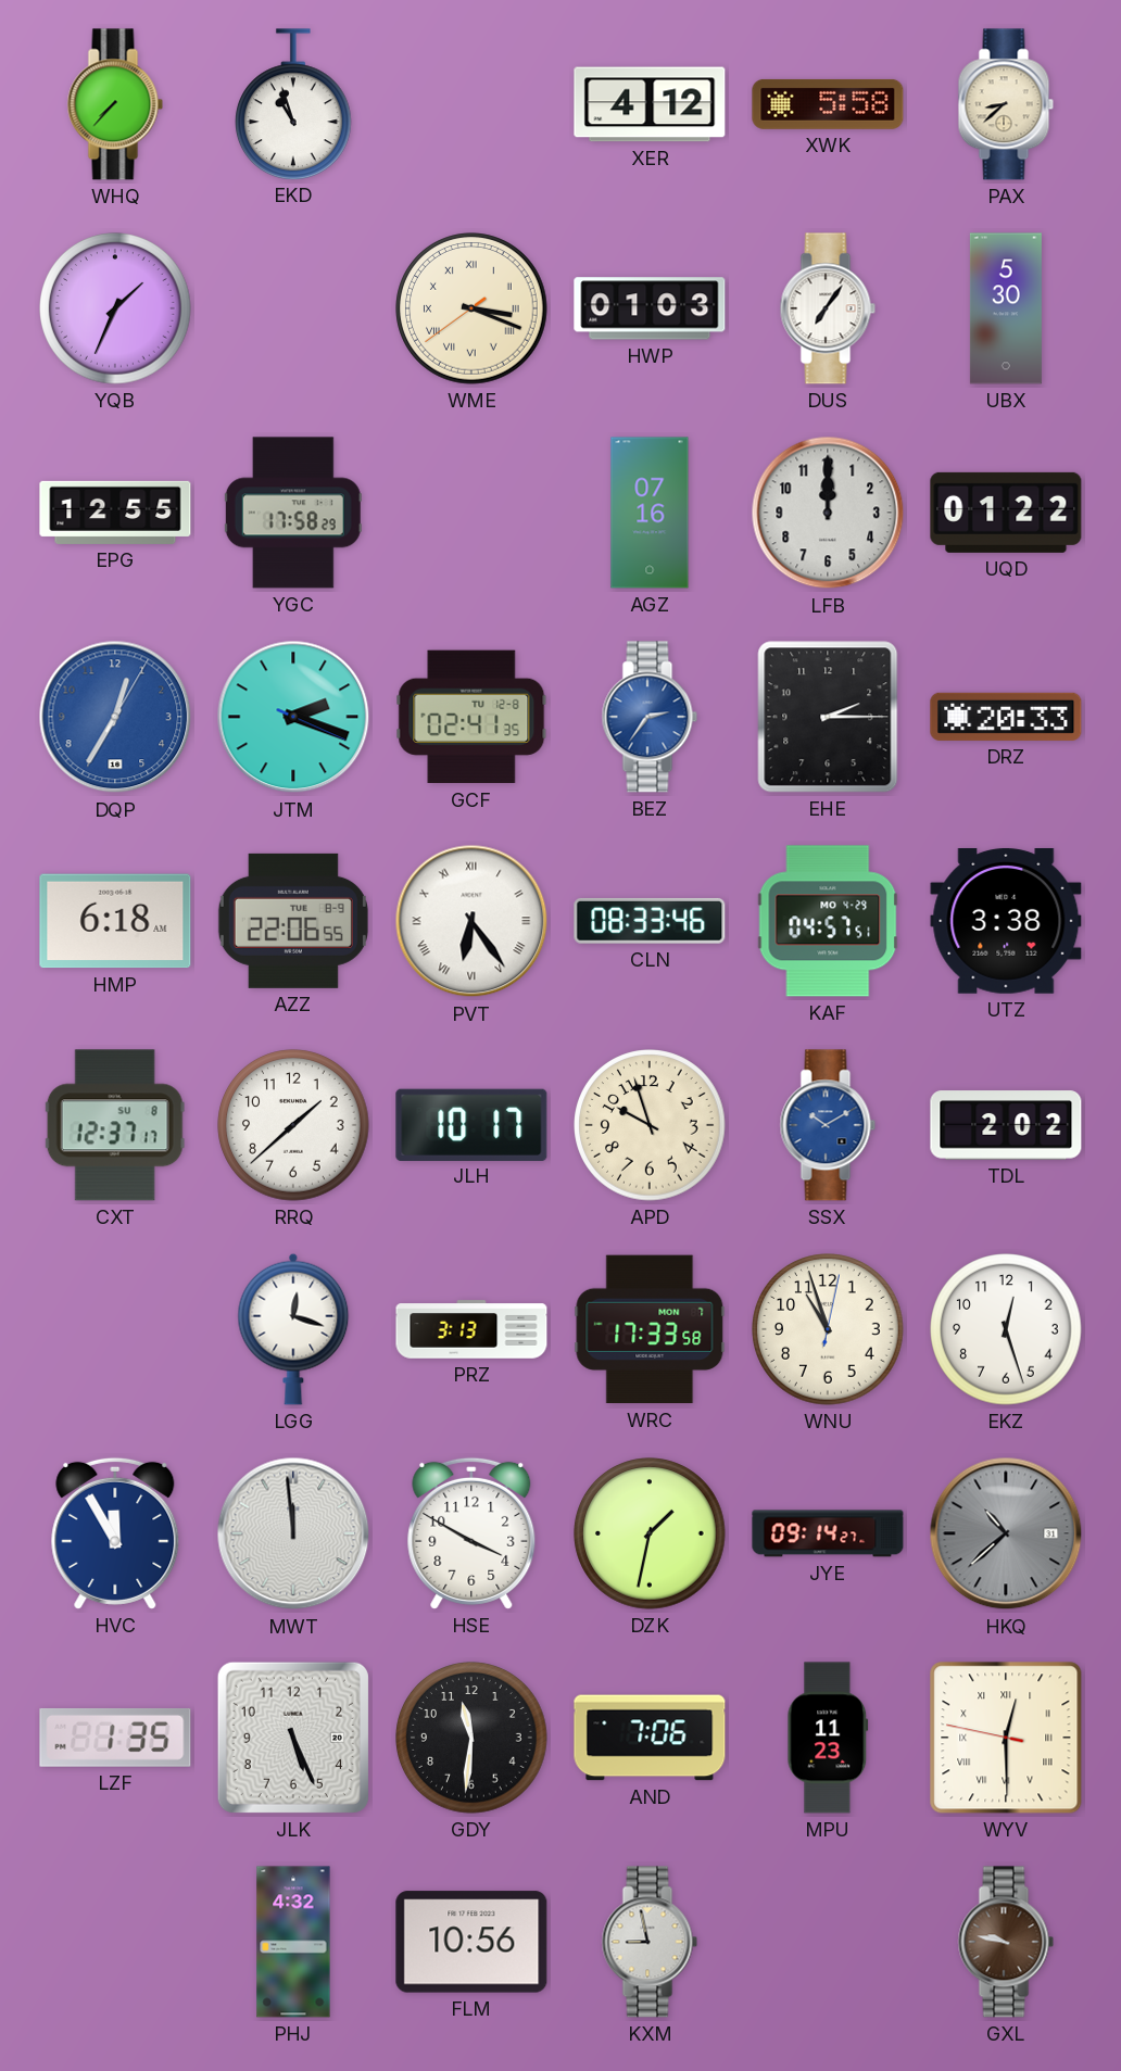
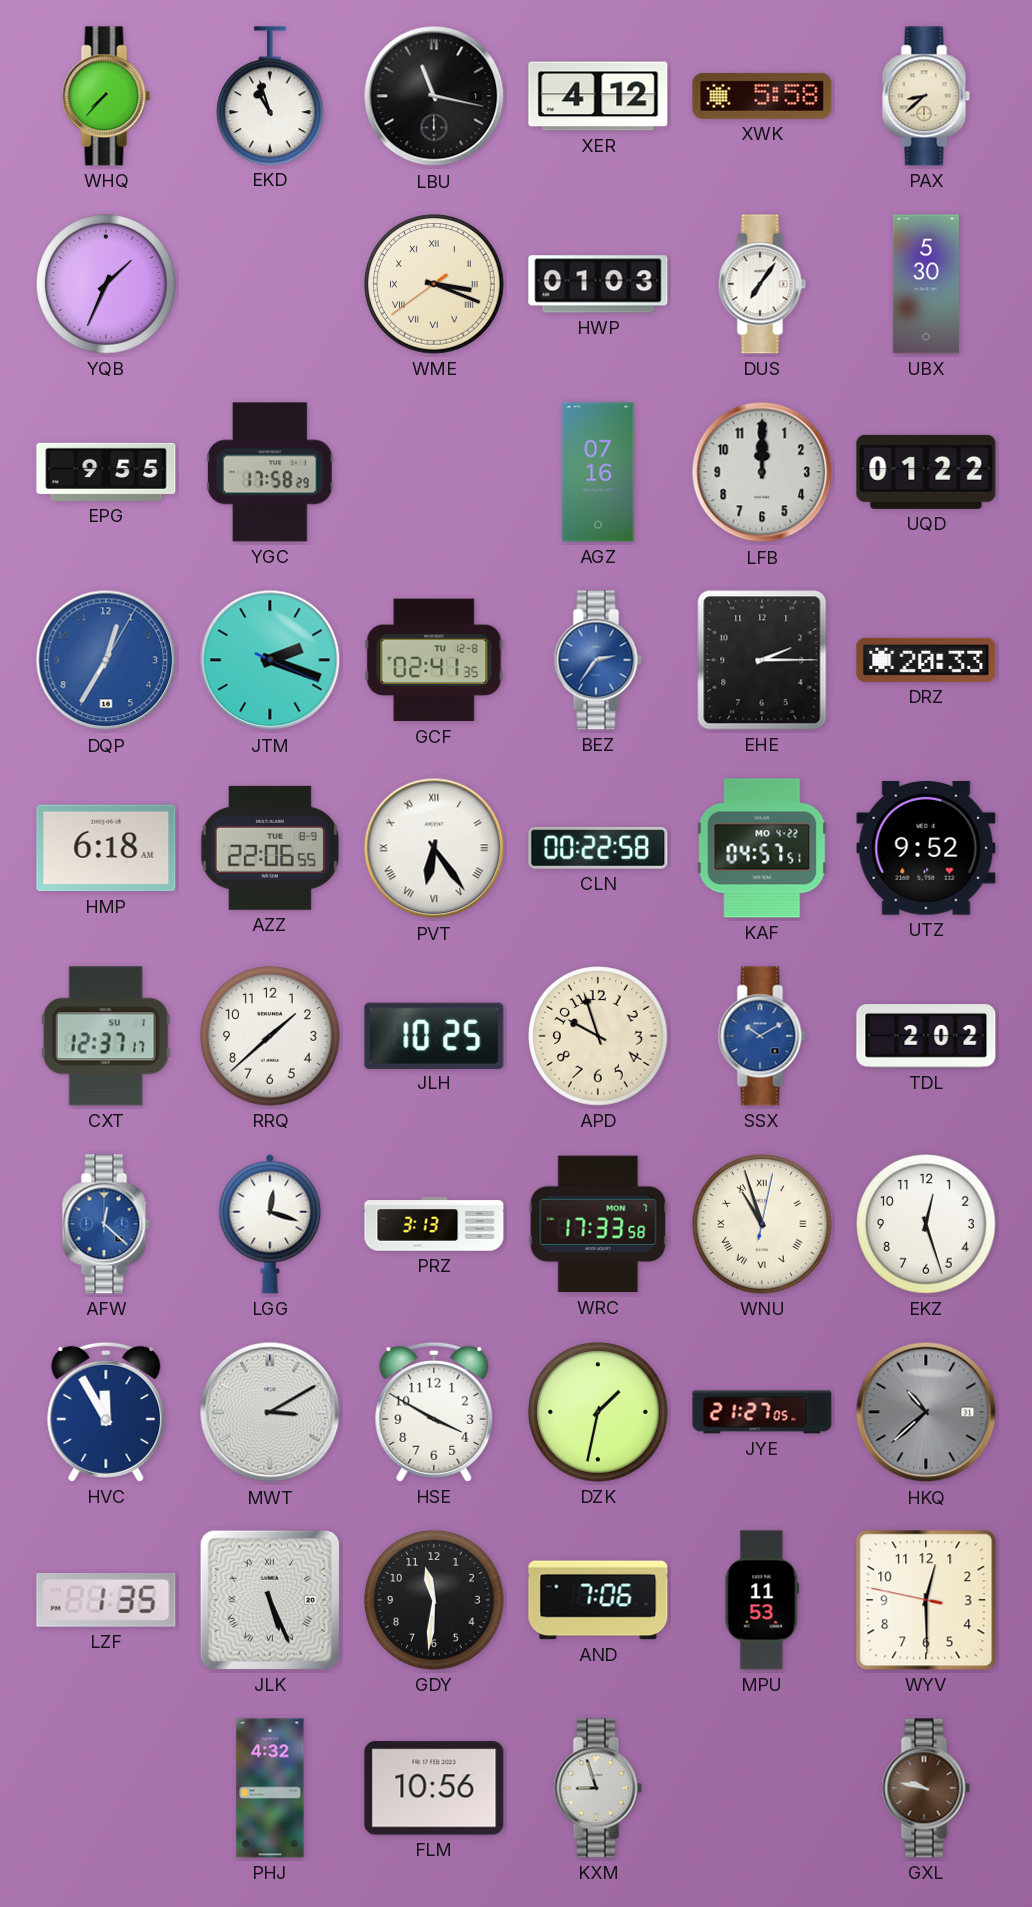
LBU: none -> 11:17 (434, 96)
EPG: 12:55 -> 9:55 (106, 472)
CLN: 08:33 -> 00:22 (598, 848)
KAF date: MO 4-29 -> MO 4-22 (762, 848)
UTZ: 3:38 -> 9:52 (926, 849)
CXT date: SU 8 -> SU 1 (106, 1036)
JLH: 10:17 -> 10:25 (434, 1035)
AFW: none -> 12:22 (106, 1224)
WNU numerals: Arabic -> Roman (762, 1224)
MWT: 11:59 -> 3:10 (270, 1412)
JYE: 09:14 -> 21:27 (762, 1412)
JLK numerals: Arabic -> Roman (270, 1600)
MPU: 11:23 -> 11:53 (762, 1600)
WYV numerals: Roman -> Arabic (926, 1600)
KXM: 8:58 -> 8:57 (598, 1788)
